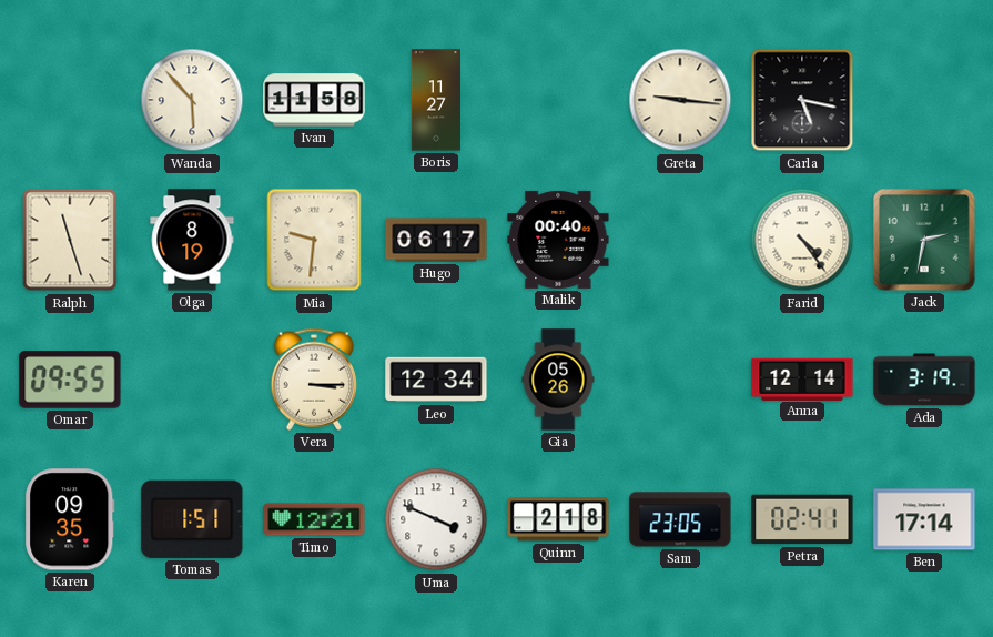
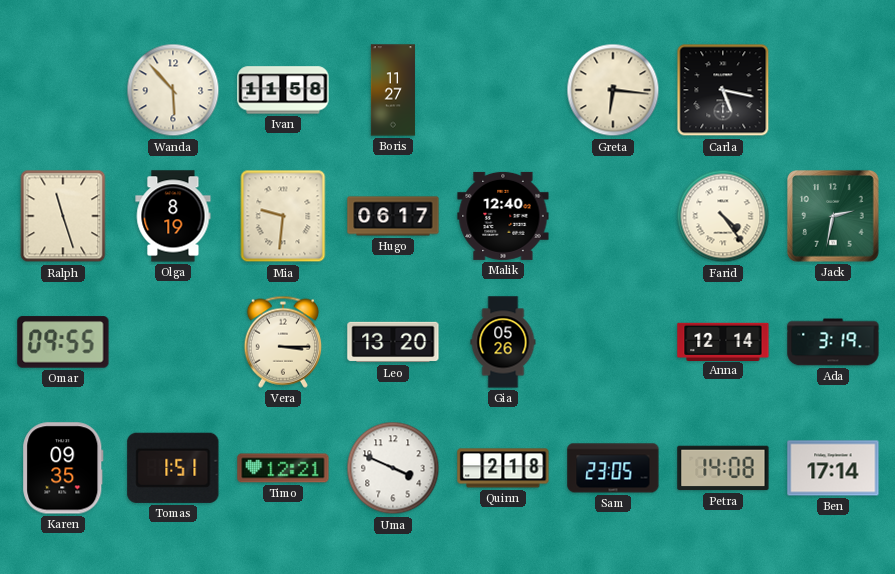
Greta: 9:16 -> 6:16 (613, 90)
Malik: 00:40 -> 12:40 (503, 216)
Leo: 12:34 -> 13:20 (393, 342)
Petra: 02:41 -> 14:08 (723, 468)
